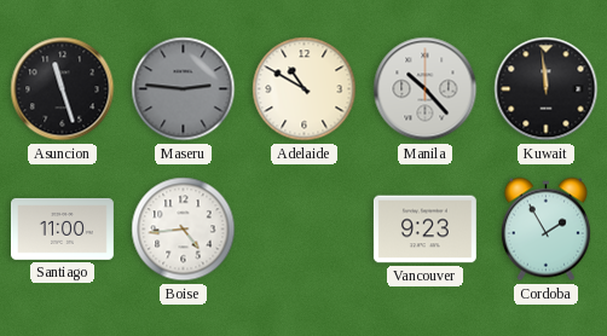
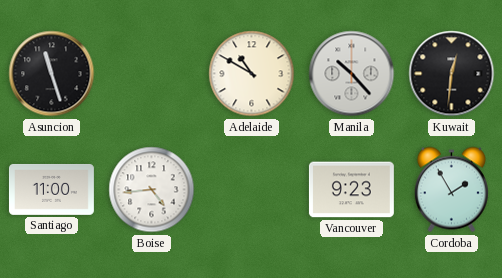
Maseru: 2:46 -> none (184, 89)
Kuwait: 11:59 -> 12:31 (452, 74)
